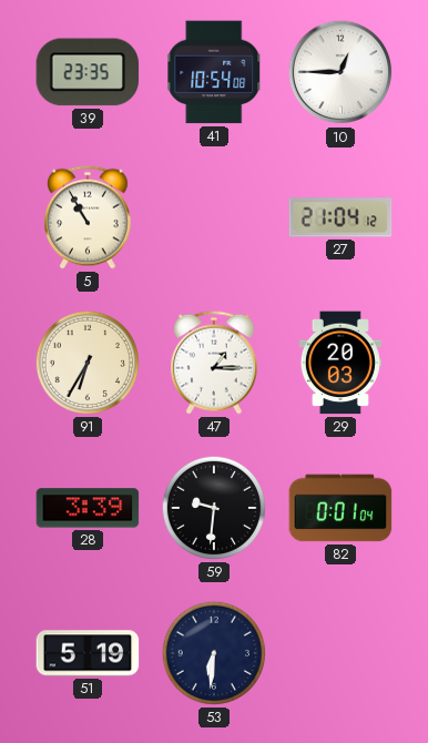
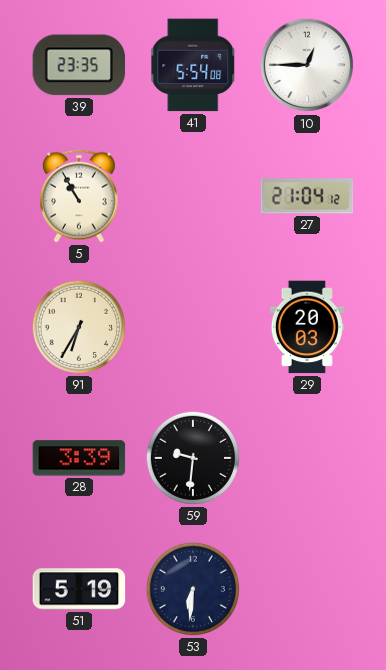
41: 10:54 -> 5:54 (193, 65)
47: 1:15 -> none (215, 363)
82: 0:01 -> none (340, 508)
